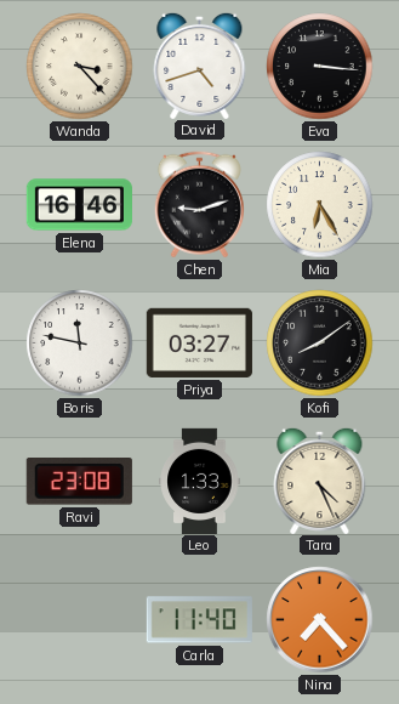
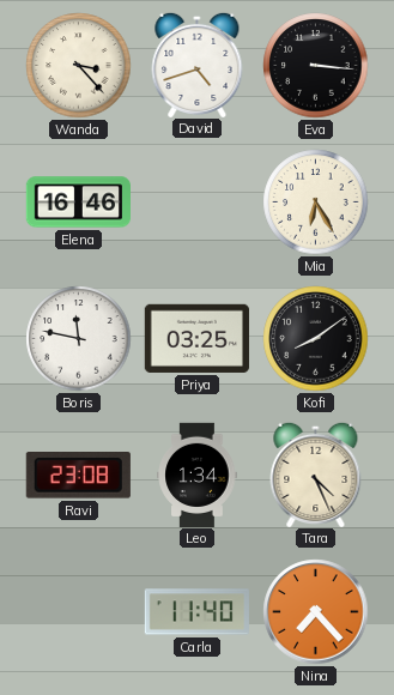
Chen: 9:12 -> none (199, 205)
Priya: 03:27 -> 03:25 (196, 338)
Leo: 1:33 -> 1:34 (198, 475)
